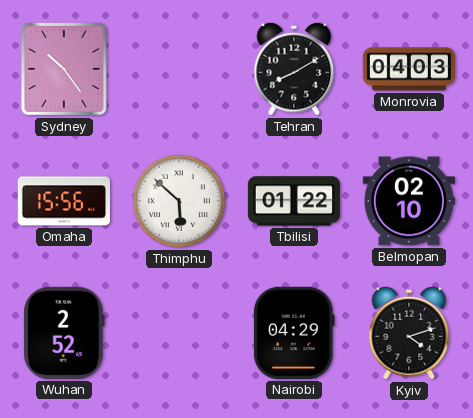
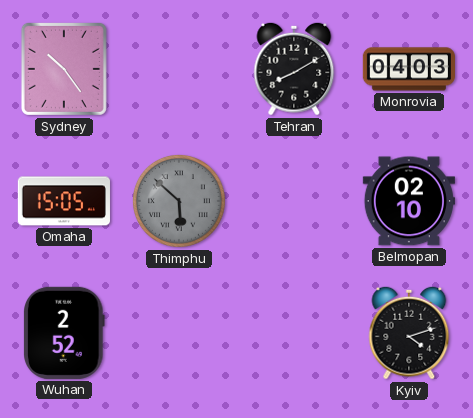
Omaha: 15:56 -> 15:05 (63, 201)
Thimphu dial: white -> grey (179, 201)
Tbilisi: 01:22 -> none (294, 201)
Nairobi: 04:29 -> none (294, 333)
